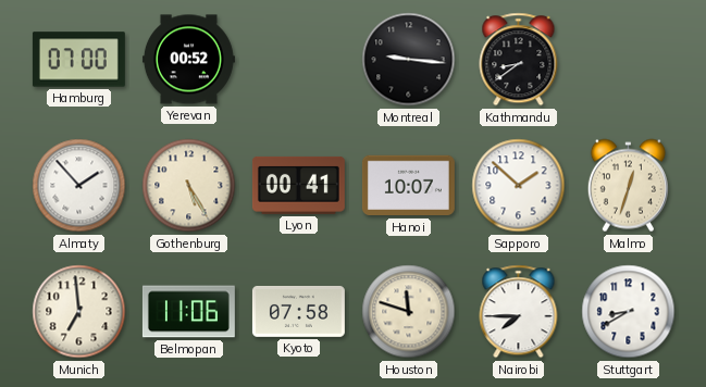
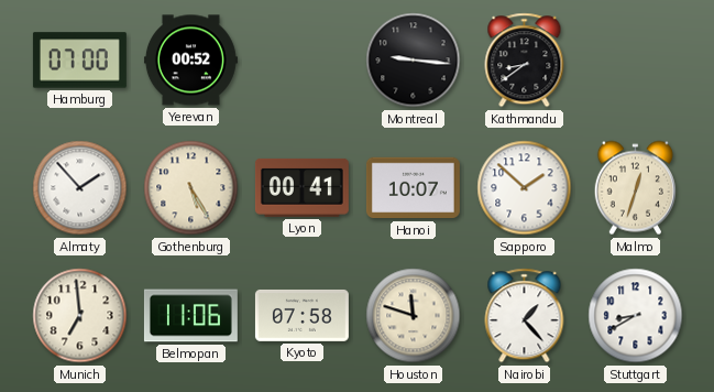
Nairobi: 7:45 -> 1:23 (525, 316)
